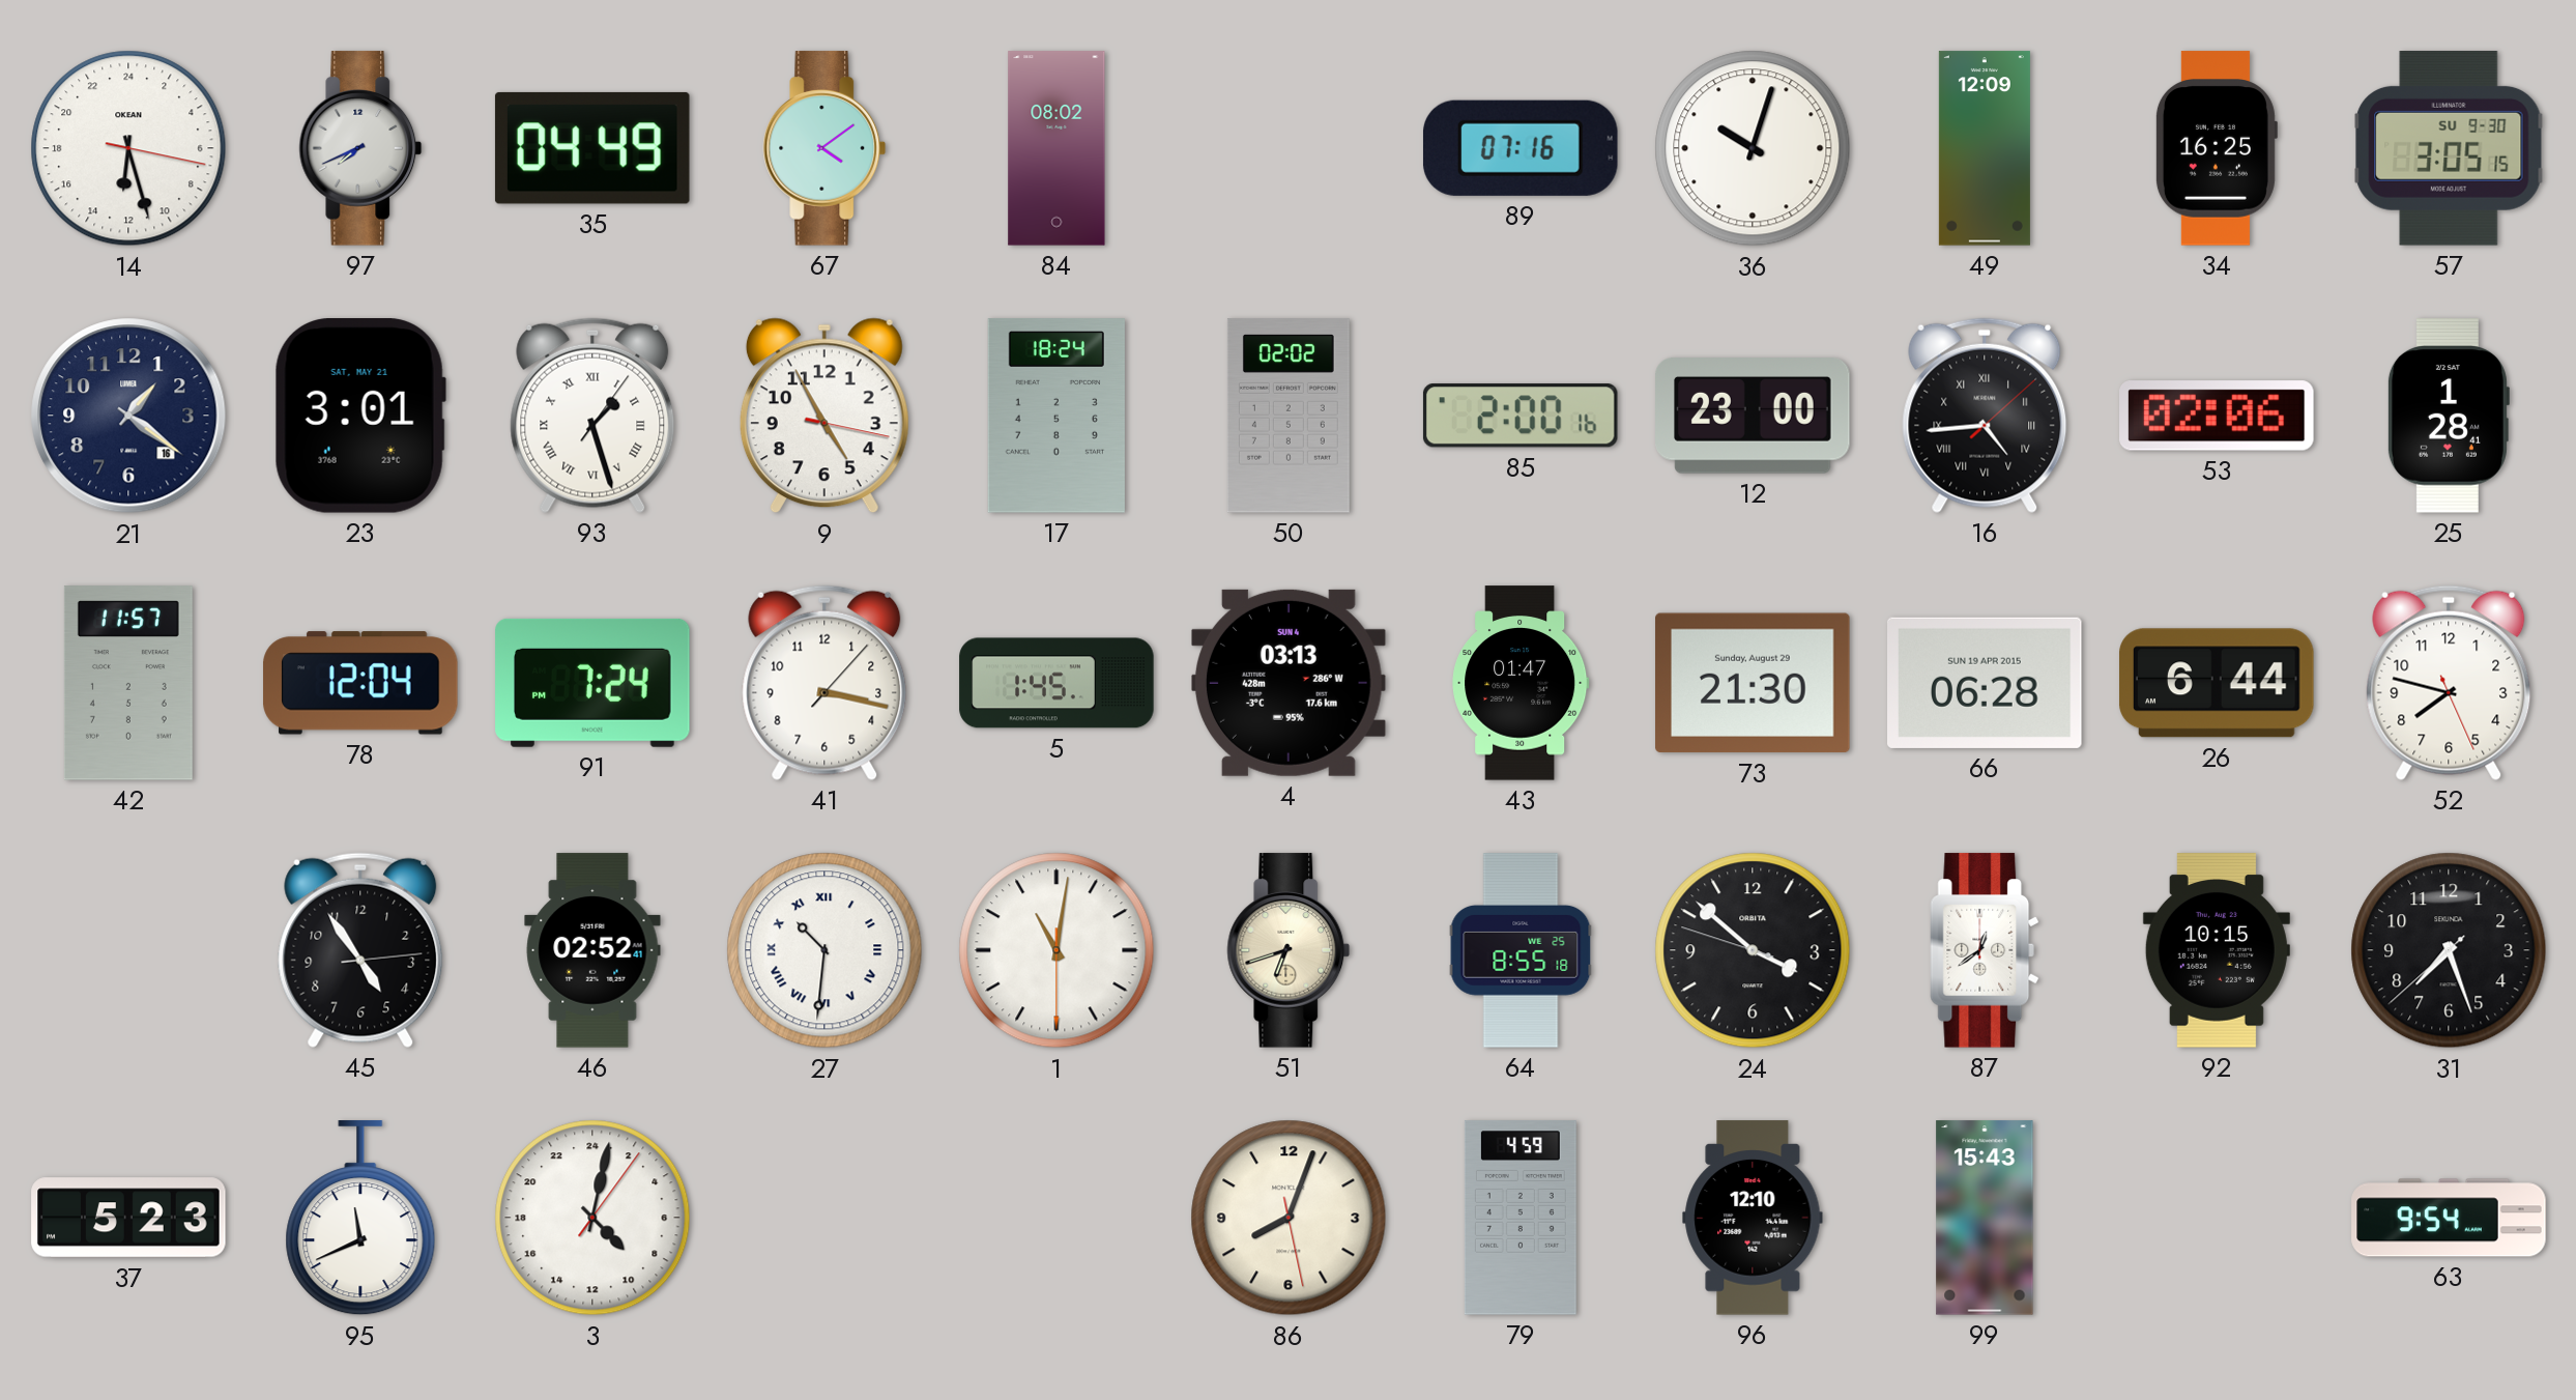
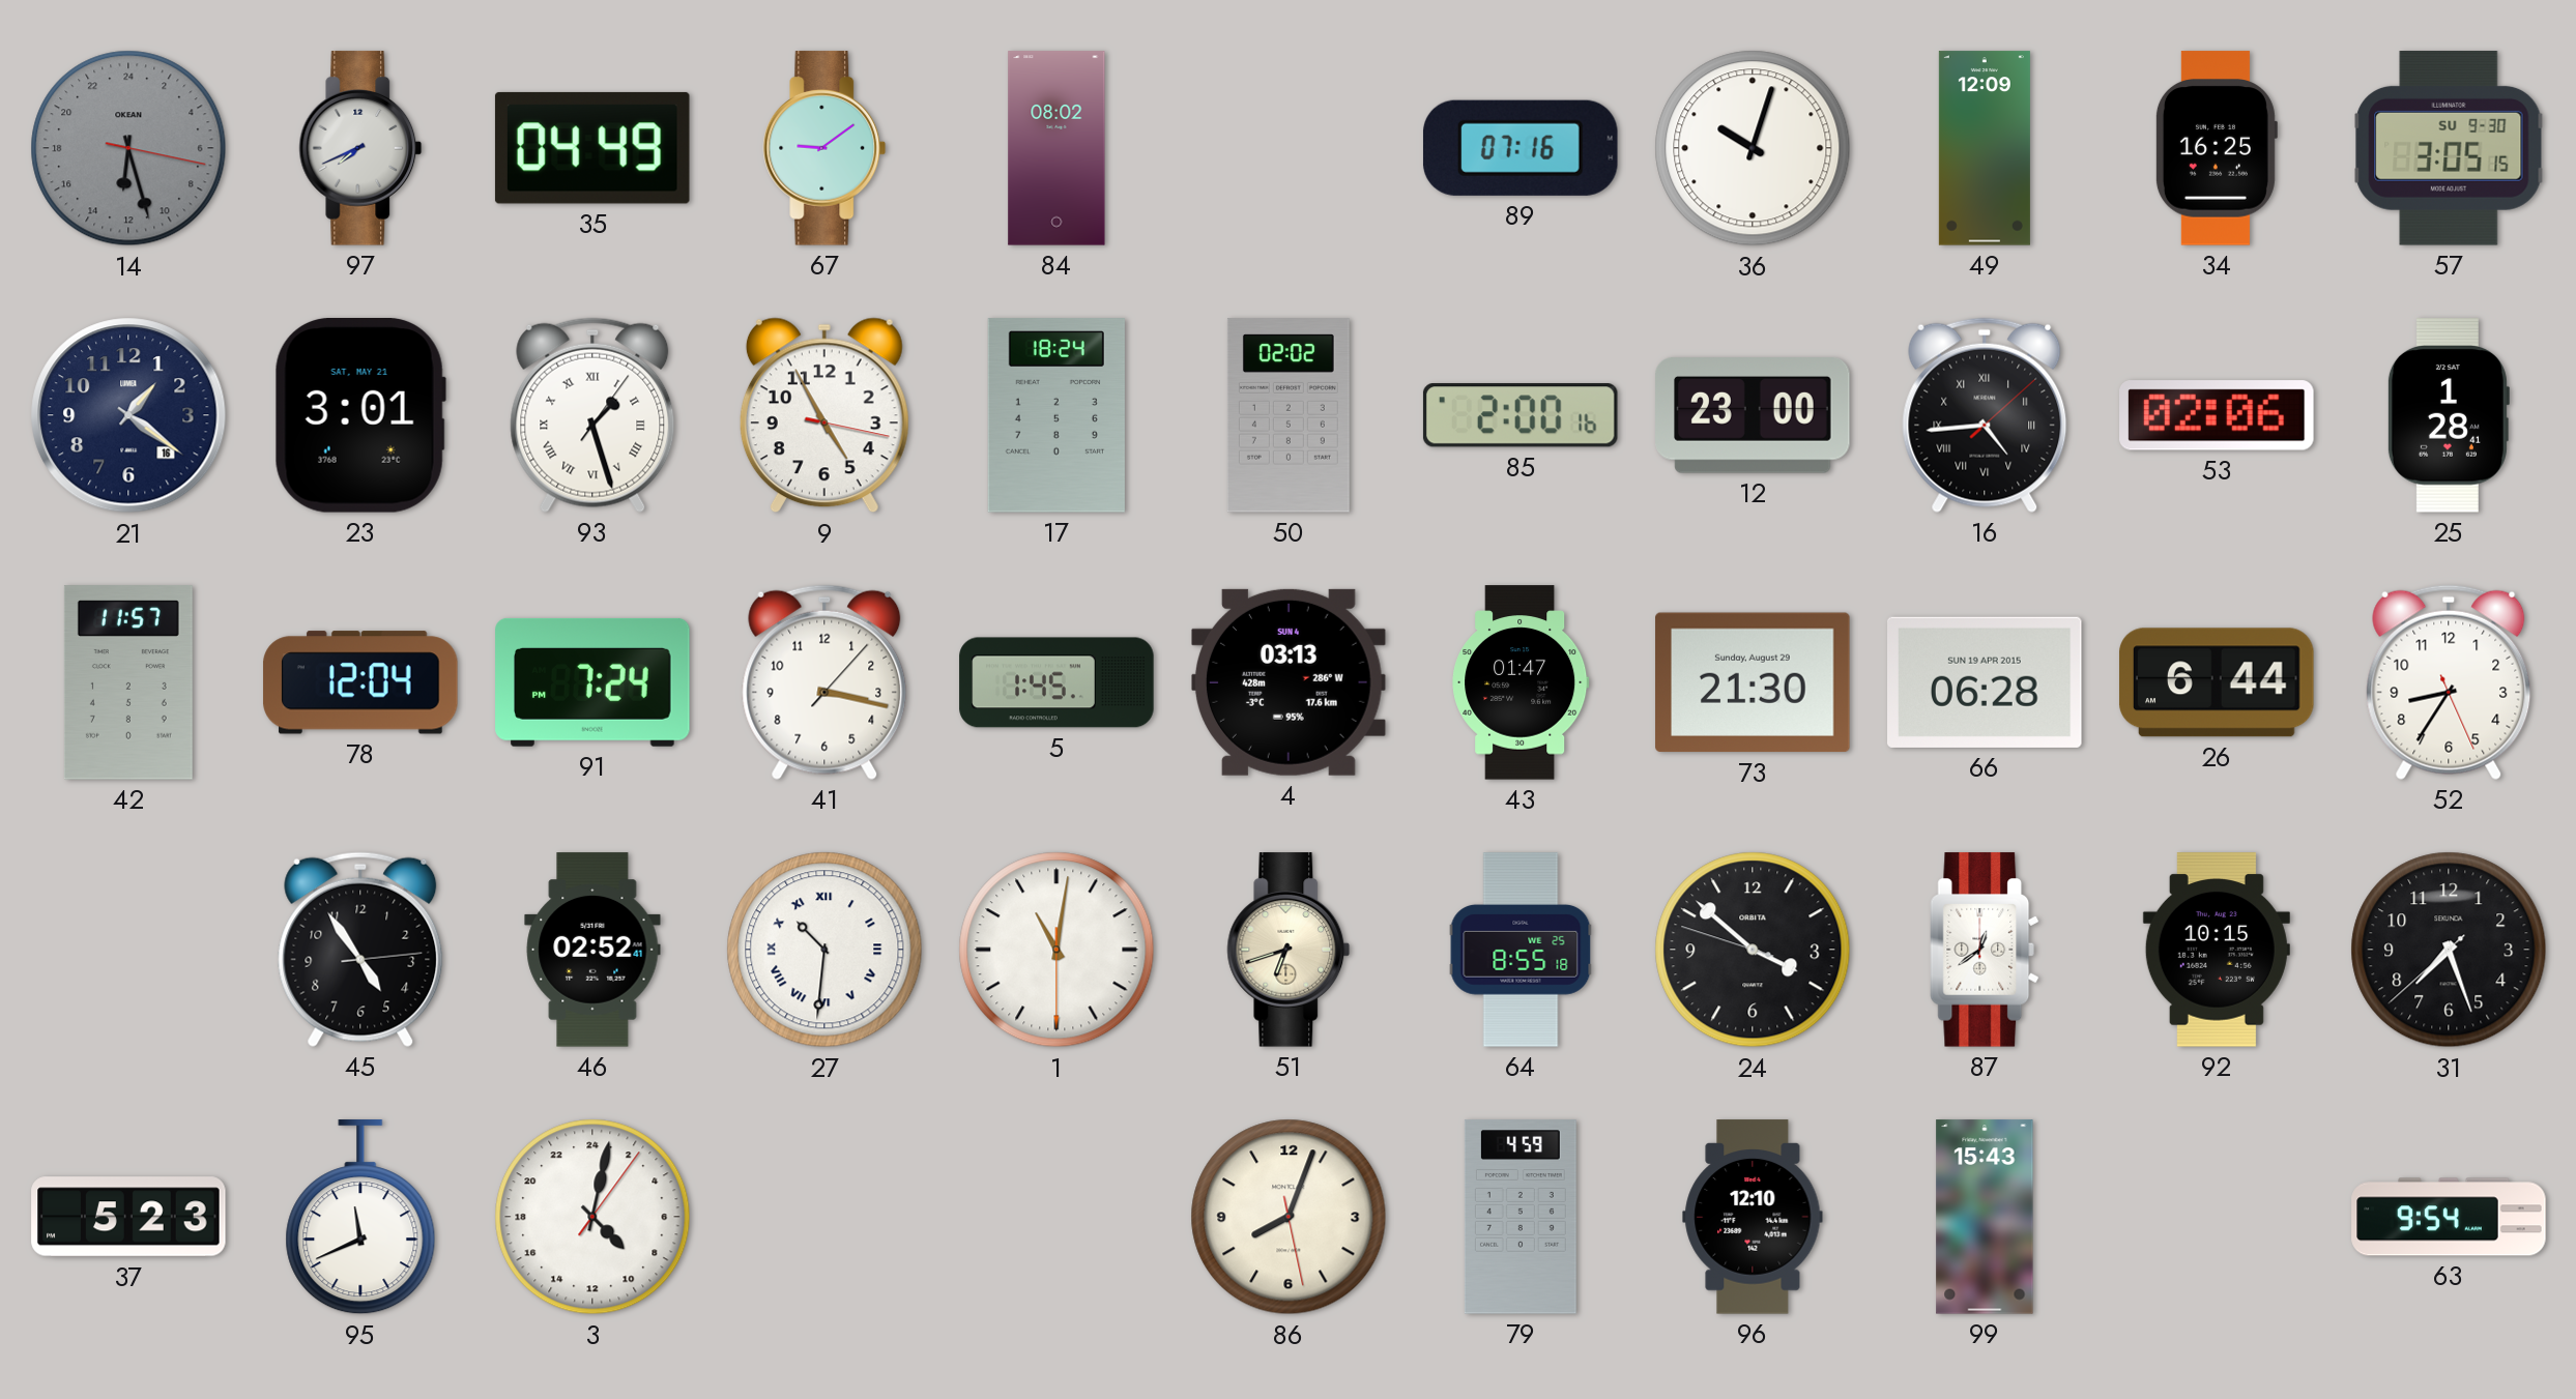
14 dial: white -> grey (128, 148)
67: 4:09 -> 9:09 (824, 148)
52: 7:47 -> 8:35 (2449, 682)
